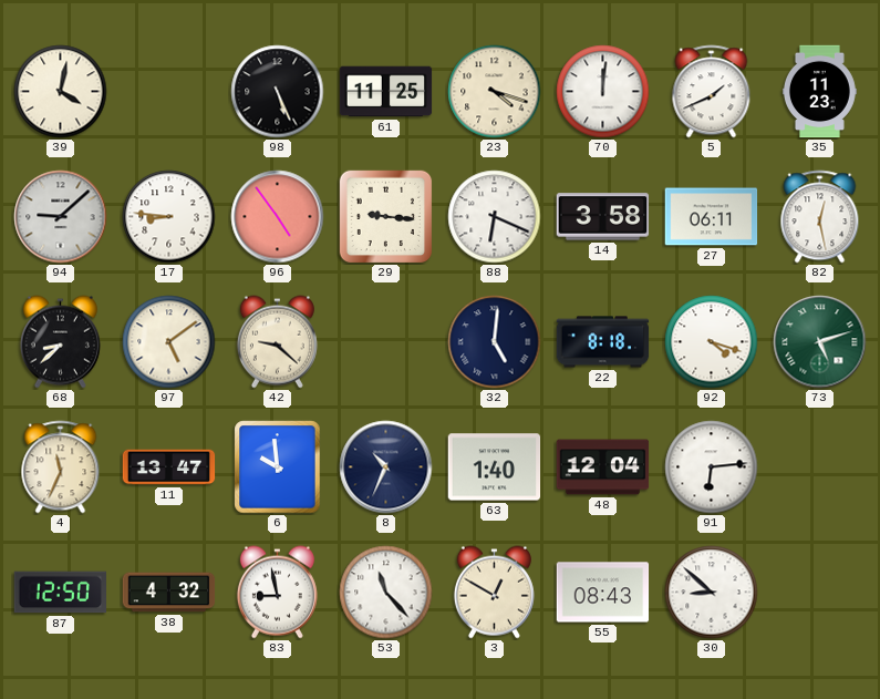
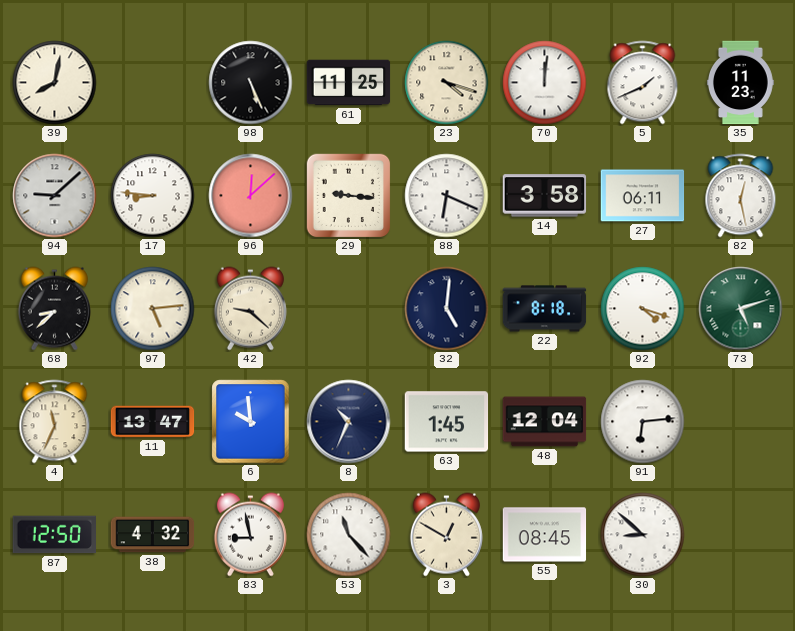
39: 4:02 -> 8:02 (55, 83)
96: 4:54 -> 12:08 (251, 196)
97: 5:09 -> 5:14 (153, 309)
63: 1:40 -> 1:45 (447, 422)
55: 08:43 -> 08:45 (545, 535)
